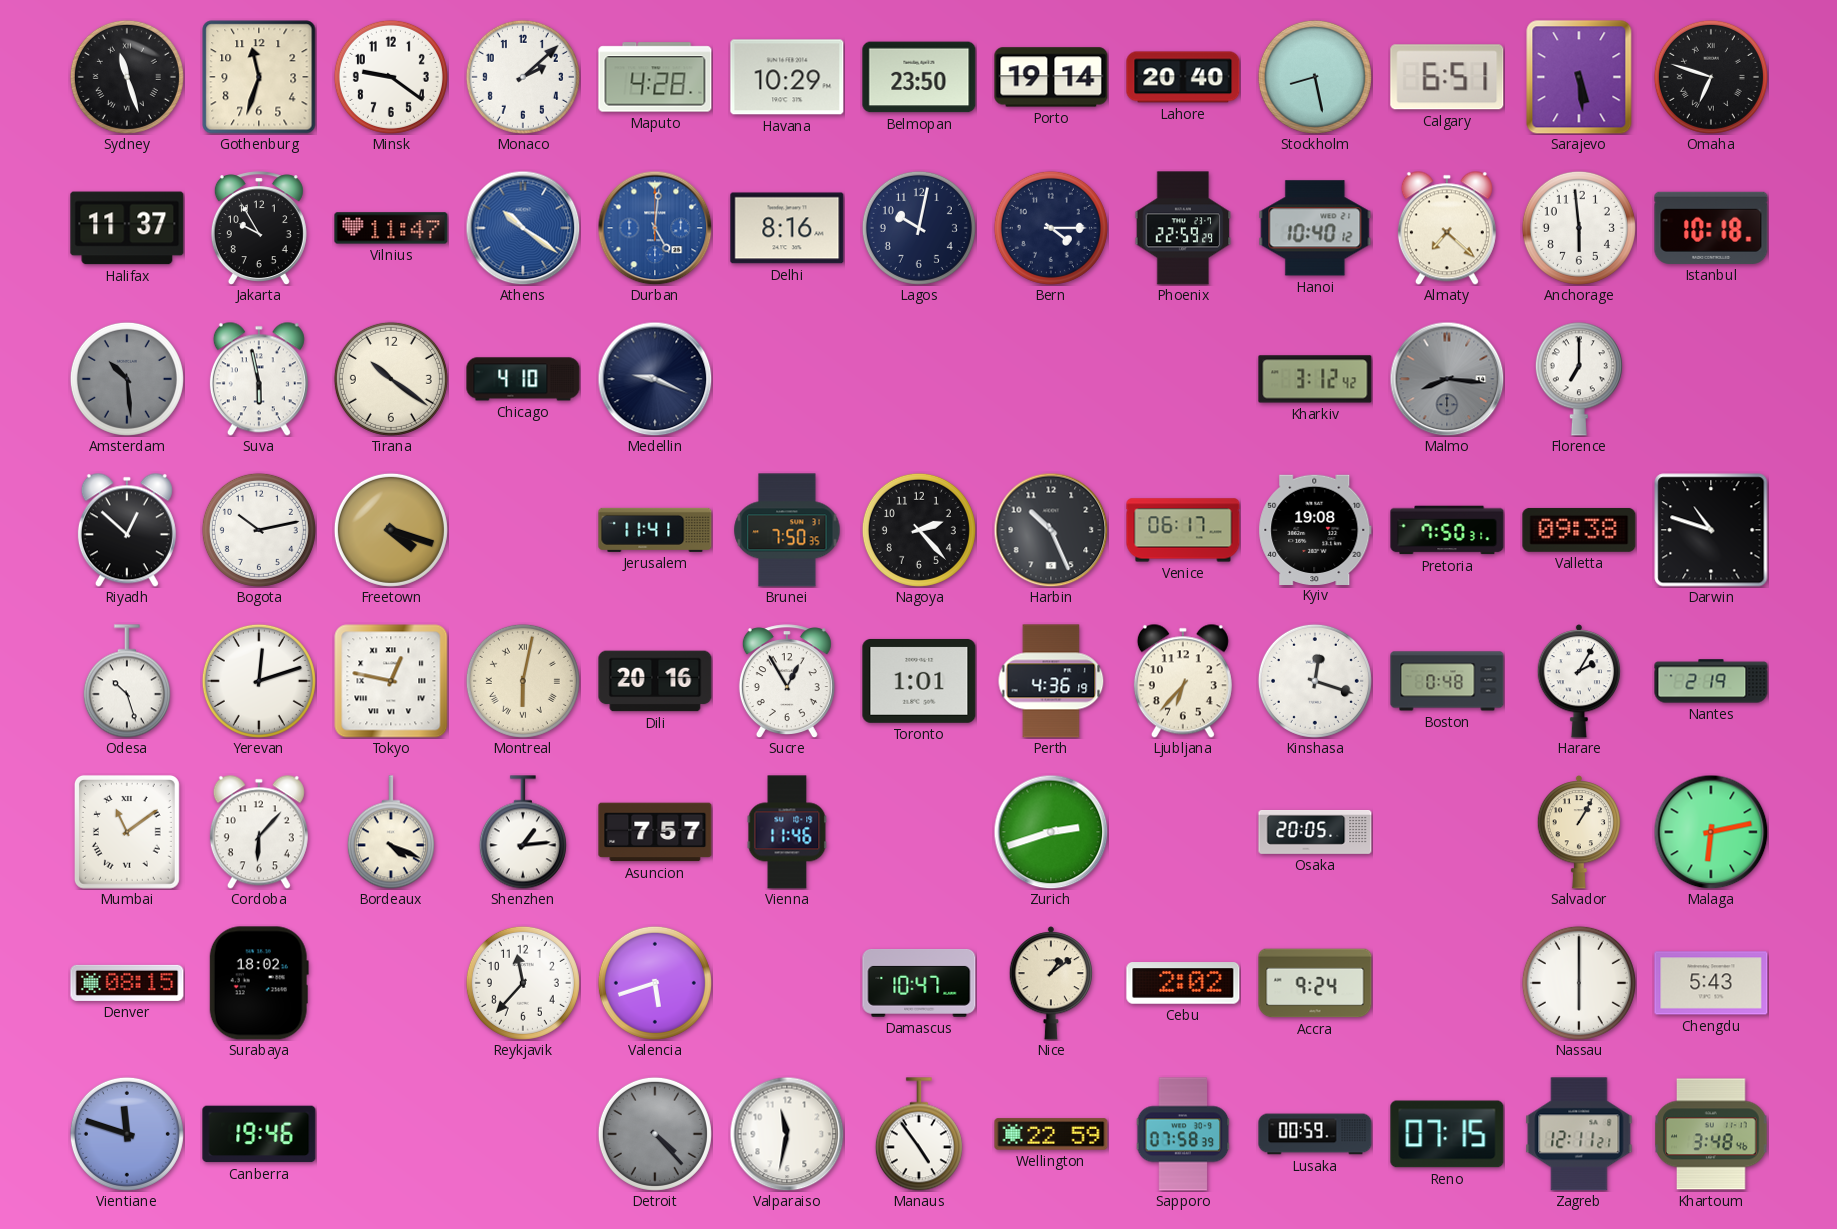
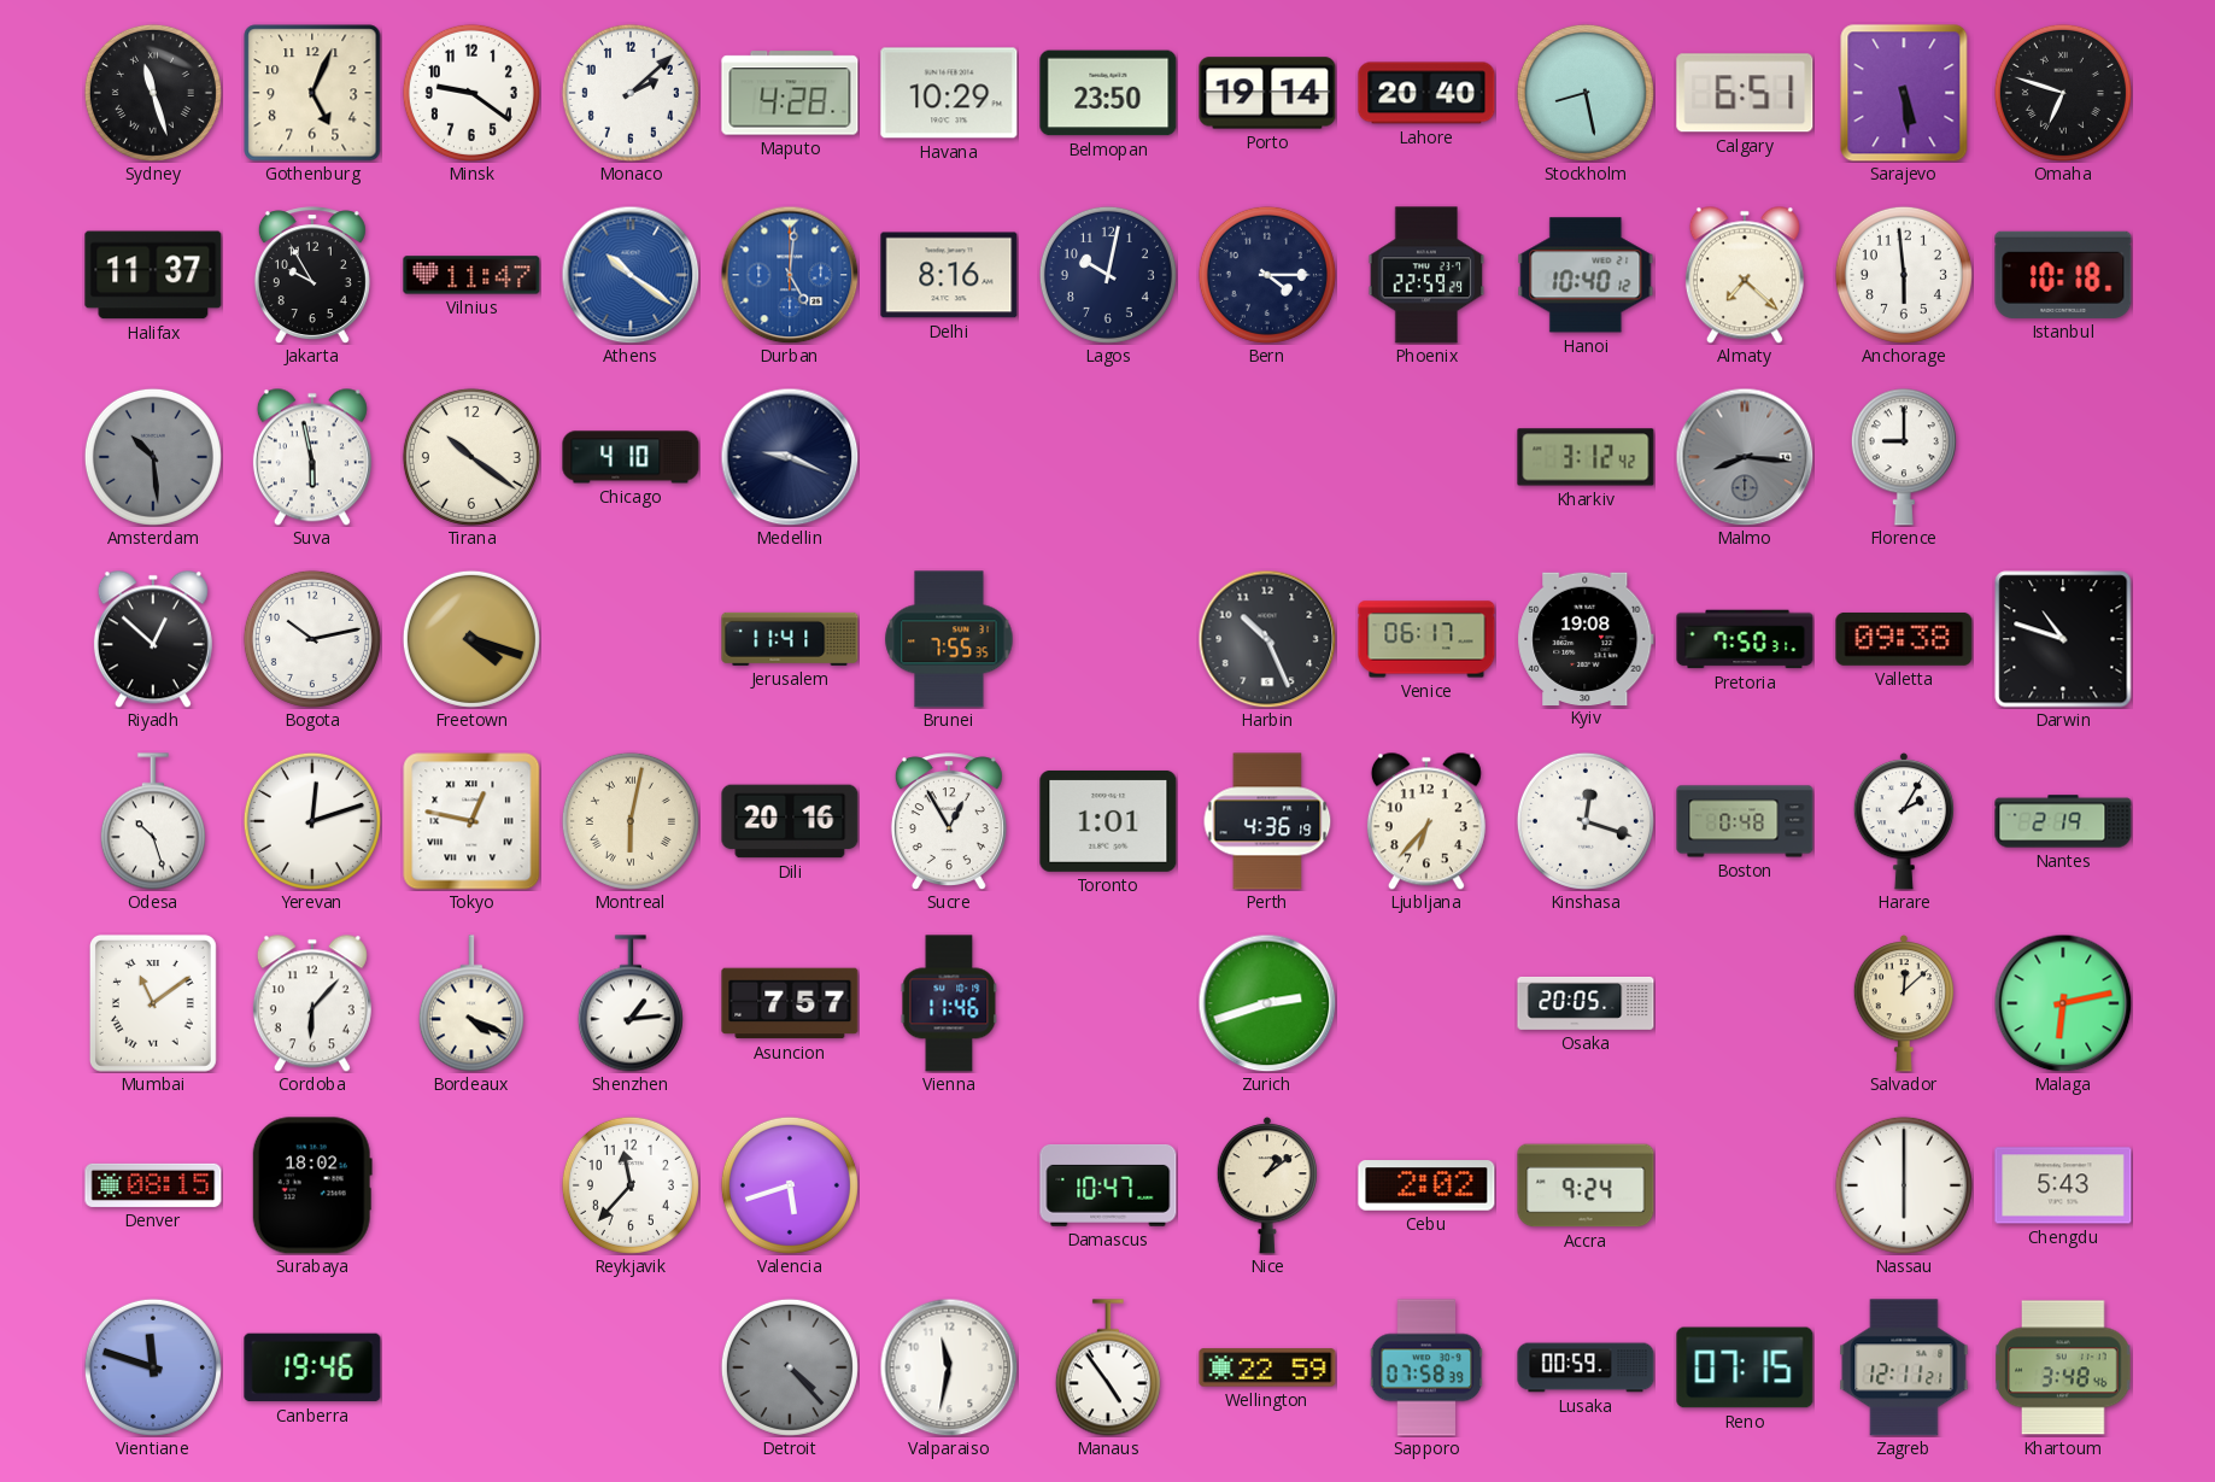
Gothenburg: 11:33 -> 5:04 (312, 93)
Florence: 7:00 -> 9:00 (1904, 457)
Brunei: 7:50 -> 7:55 (949, 639)
Nagoya: 2:23 -> none (919, 530)
Salvador: 1:05 -> 12:08 (1904, 1003)
